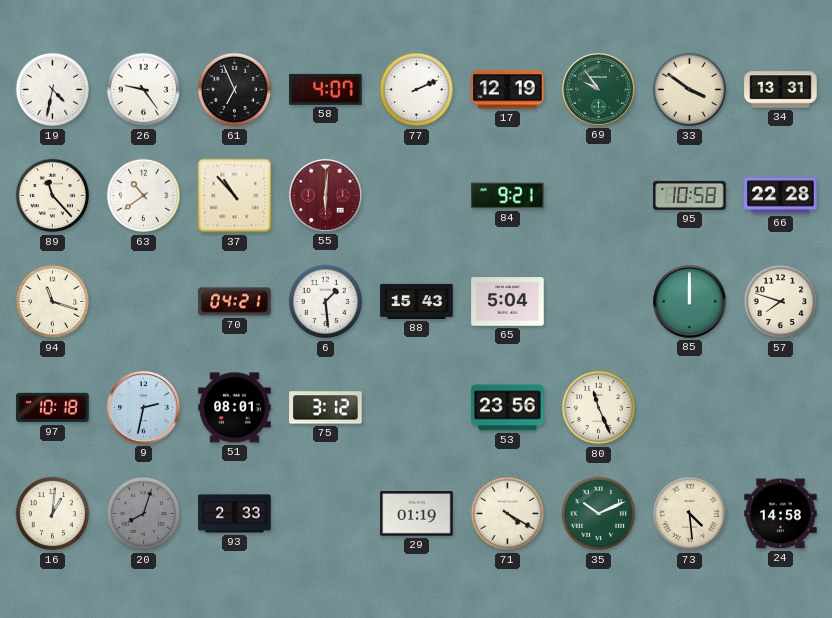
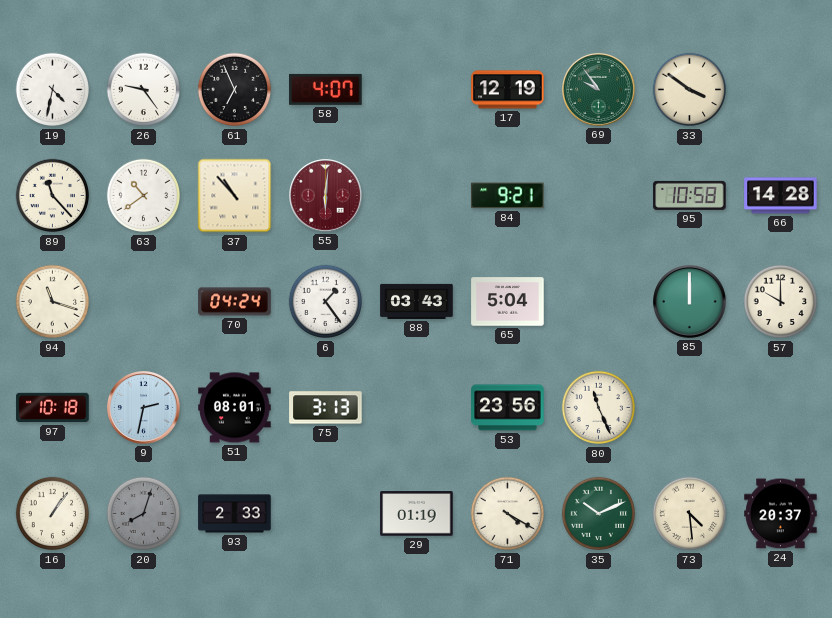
77: 2:11 -> none (417, 90)
34: 13:31 -> none (781, 90)
66: 22:28 -> 14:28 (781, 196)
70: 04:21 -> 04:24 (235, 302)
6: 1:29 -> 1:24 (326, 302)
88: 15:43 -> 03:43 (417, 301)
57: 7:48 -> 10:00 (781, 302)
75: 3:12 -> 3:13 (326, 408)
16: 1:01 -> 1:06 (53, 514)
24: 14:58 -> 20:37 (781, 514)
